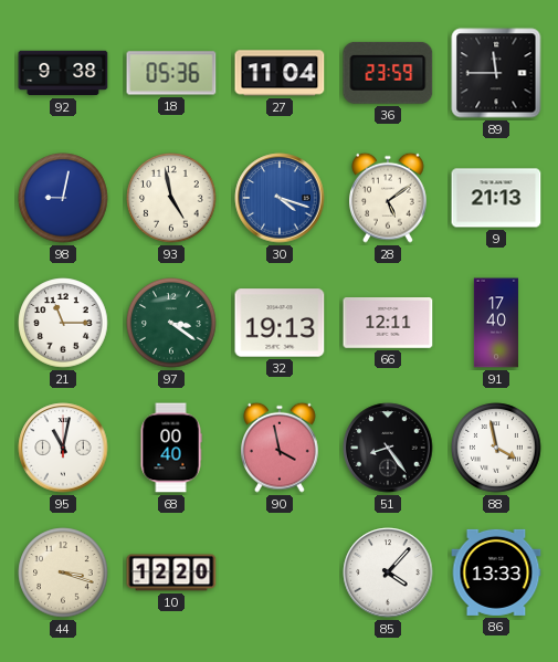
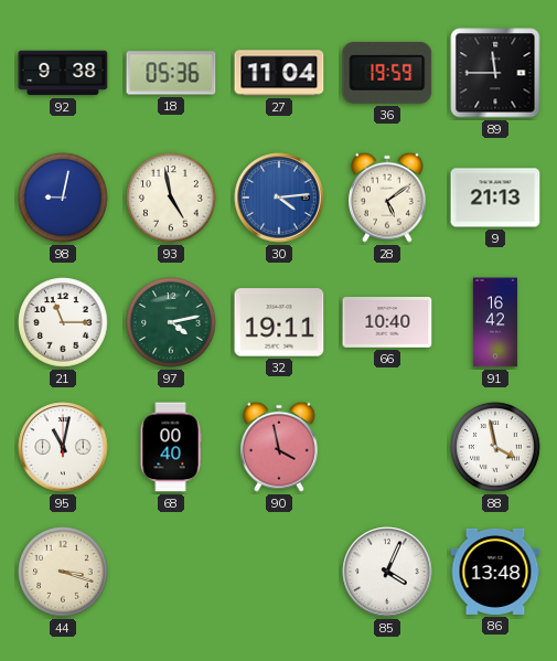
36: 23:59 -> 19:59 (387, 73)
30: 4:18 -> 4:14 (279, 198)
97: 3:21 -> 4:13 (171, 322)
32: 19:13 -> 19:11 (279, 322)
66: 12:11 -> 10:40 (387, 323)
91: 17:40 -> 16:42 (495, 322)
51: 8:24 -> none (388, 448)
10: 12:20 -> none (171, 572)
85: 4:07 -> 4:04 (387, 572)
86: 13:33 -> 13:48 (495, 572)
